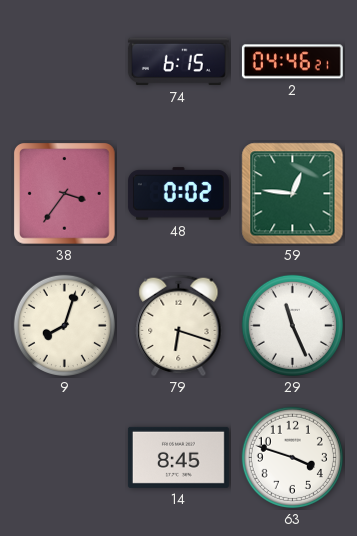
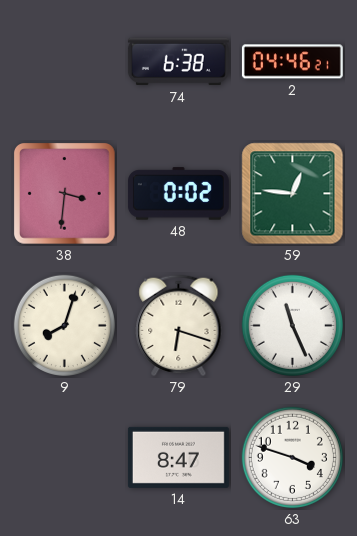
74: 6:15 -> 6:38 (178, 62)
38: 3:36 -> 3:31 (65, 194)
14: 8:45 -> 8:47 (178, 457)
